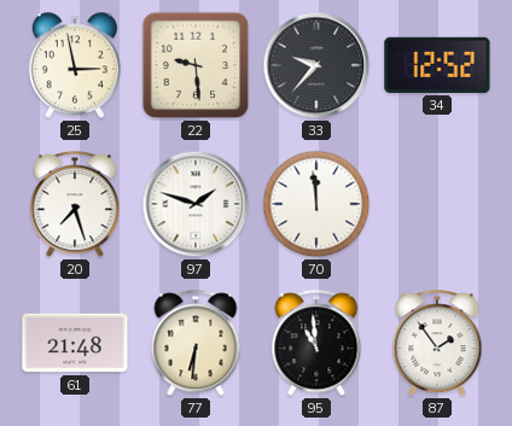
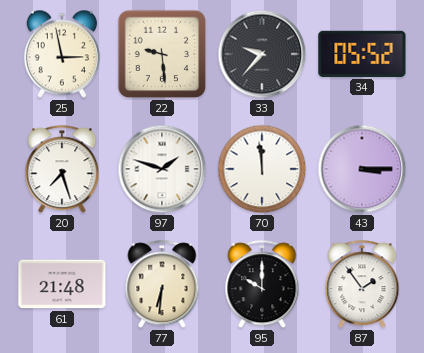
34: 12:52 -> 05:52 (362, 54)
43: none -> 3:15 (362, 169)
95: 10:59 -> 10:00 (262, 285)
